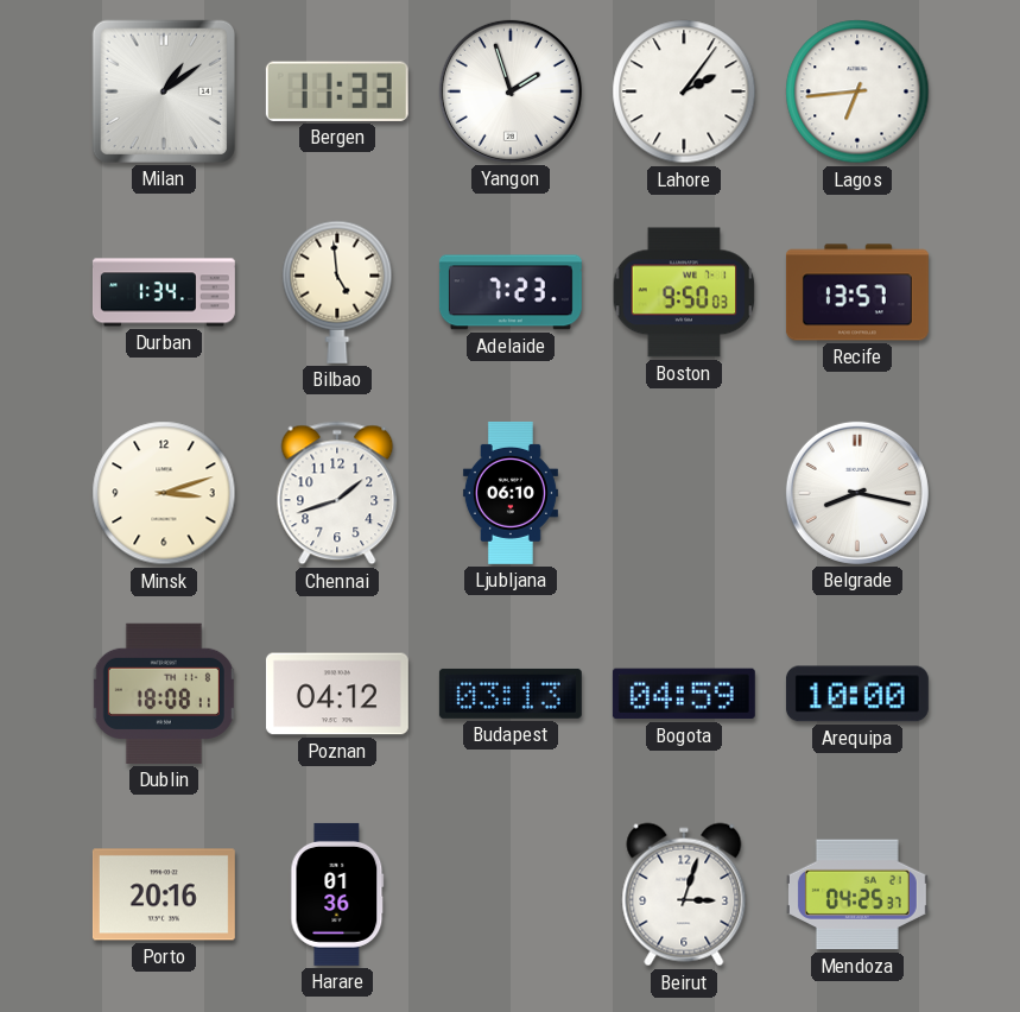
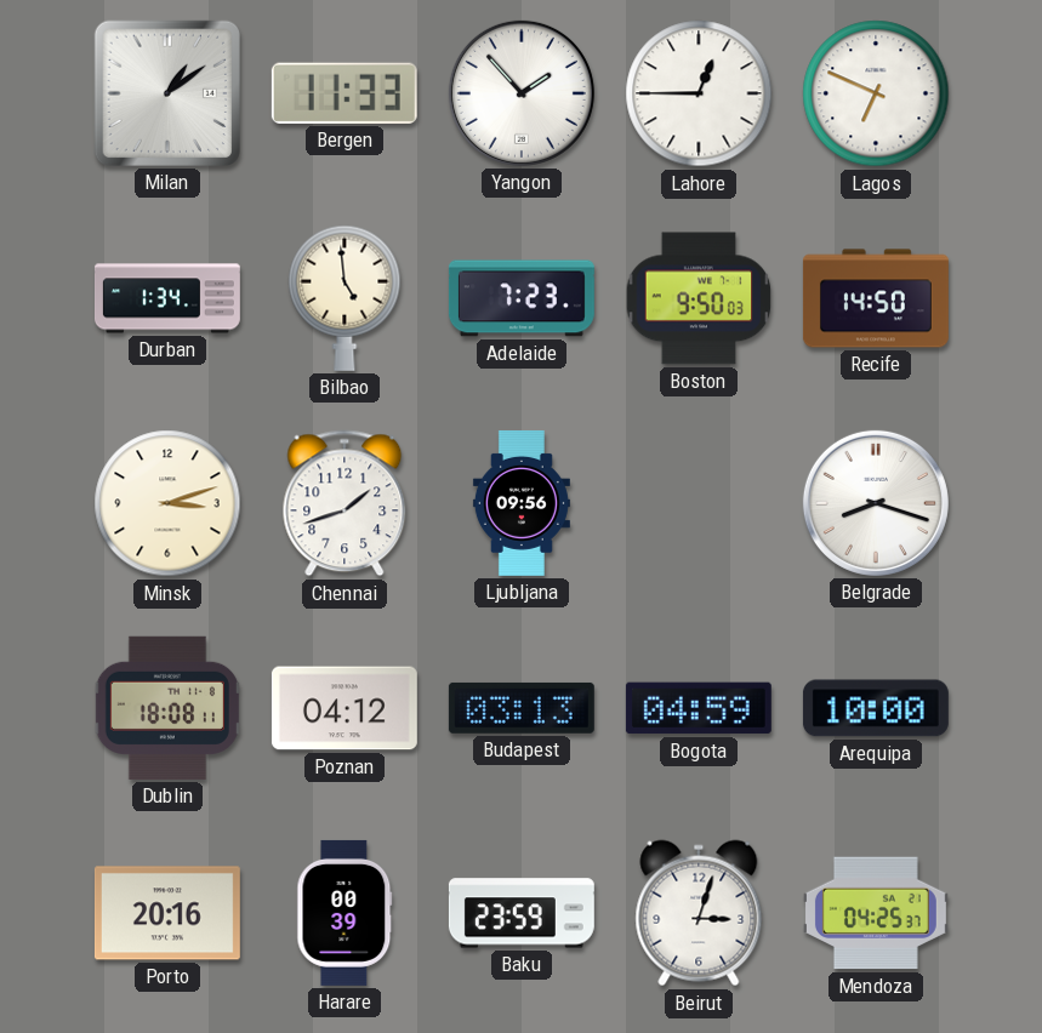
Yangon: 1:57 -> 1:53 (522, 93)
Lahore: 2:06 -> 12:45 (699, 93)
Lagos: 6:44 -> 6:49 (876, 93)
Recife: 13:57 -> 14:50 (876, 298)
Ljubljana: 06:10 -> 09:56 (522, 503)
Belgrade: 8:17 -> 8:18 (876, 503)
Harare: 01:36 -> 00:39 (345, 913)
Baku: none -> 23:59 (522, 913)
